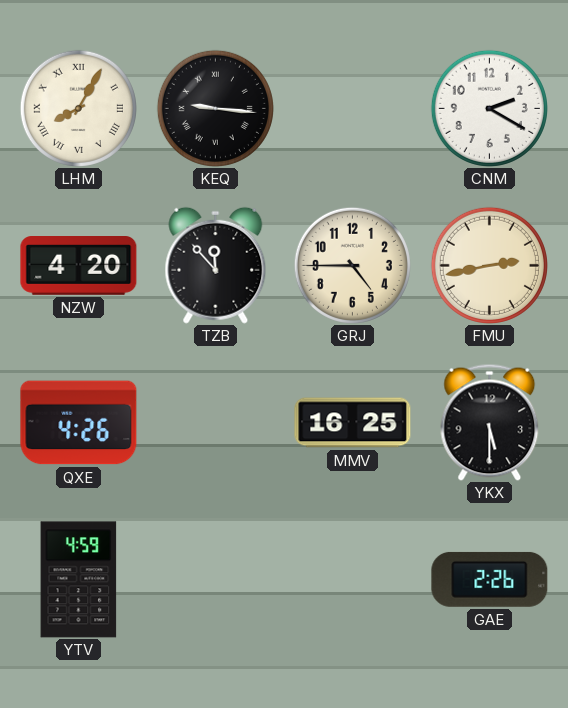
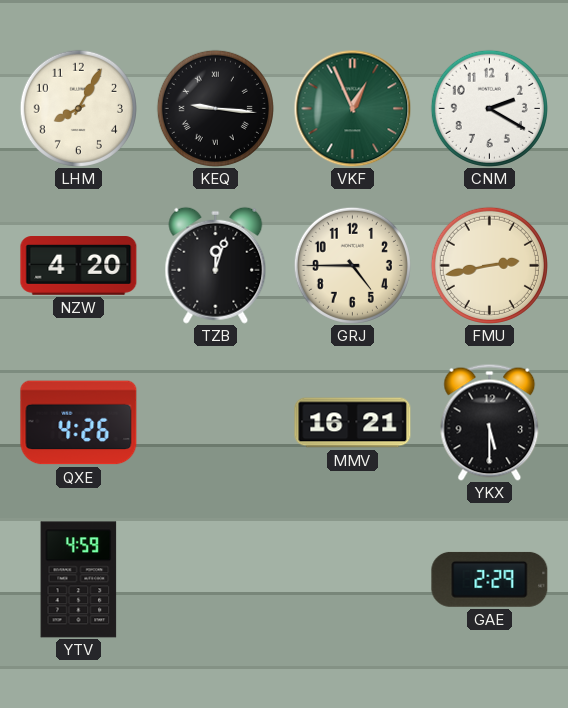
LHM numerals: Roman -> Arabic (78, 108)
VKF: none -> 12:56 (352, 108)
TZB: 11:53 -> 12:03 (216, 265)
MMV: 16:25 -> 16:21 (353, 423)
GAE: 2:26 -> 2:29 (490, 579)
